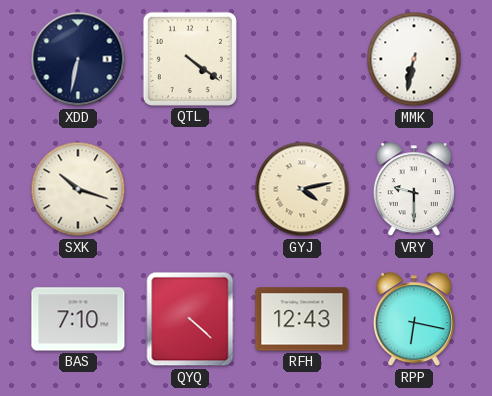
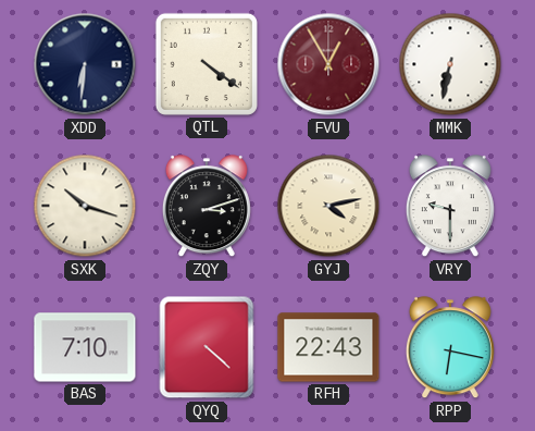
XDD: 6:32 -> 6:31 (85, 64)
FVU: none -> 12:55 (328, 64)
ZQY: none -> 3:12 (207, 207)
RFH: 12:43 -> 22:43 (328, 347)
